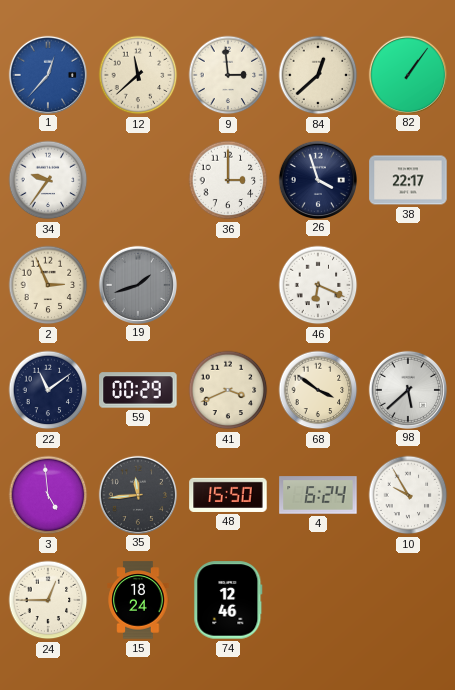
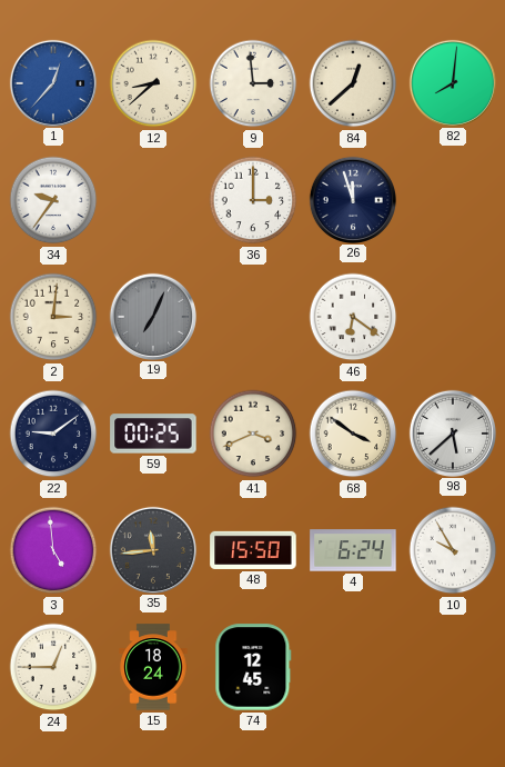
12: 11:38 -> 8:38 (153, 83)
82: 1:06 -> 8:01 (452, 82)
26: 3:57 -> 11:57 (352, 199)
38: 22:17 -> none (408, 180)
2: 2:56 -> 3:01 (53, 317)
19: 1:42 -> 7:04 (152, 316)
46: 6:19 -> 6:21 (353, 317)
22: 11:09 -> 9:09 (53, 434)
59: 00:29 -> 00:25 (153, 434)
74: 12:46 -> 12:45 (253, 667)
